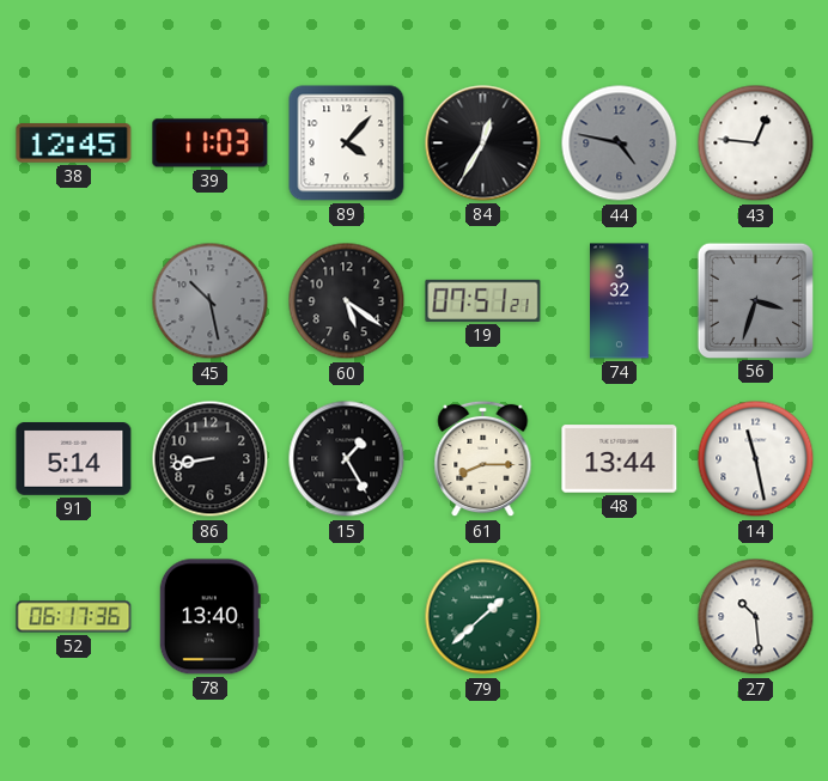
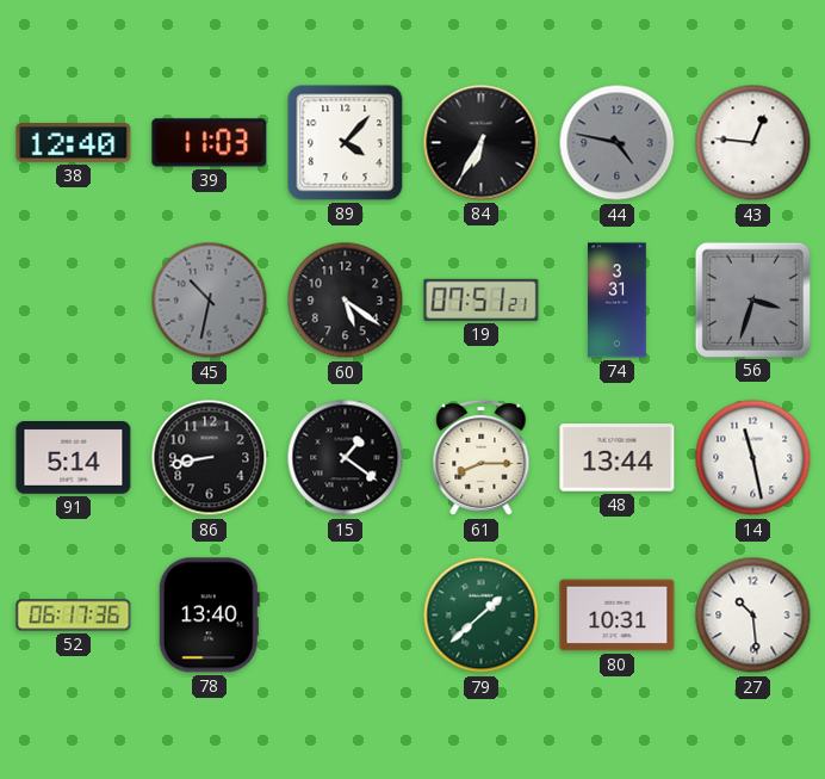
38: 12:45 -> 12:40 (74, 143)
84: 12:35 -> 6:35 (482, 143)
45: 10:28 -> 10:32 (210, 301)
74: 3:32 -> 3:31 (618, 301)
15: 1:25 -> 1:21 (346, 458)
80: none -> 10:31 (618, 616)
